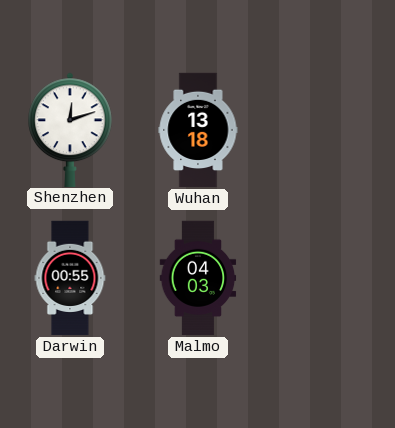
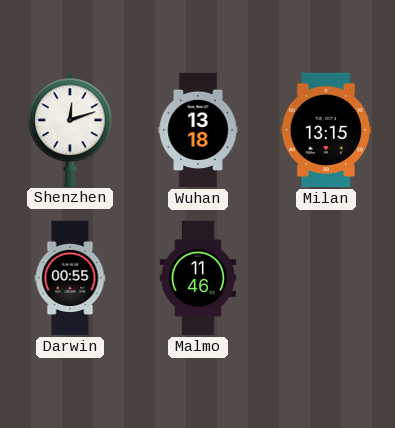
Milan: none -> 13:15 (326, 130)
Malmo: 04:03 -> 11:46 (198, 278)
